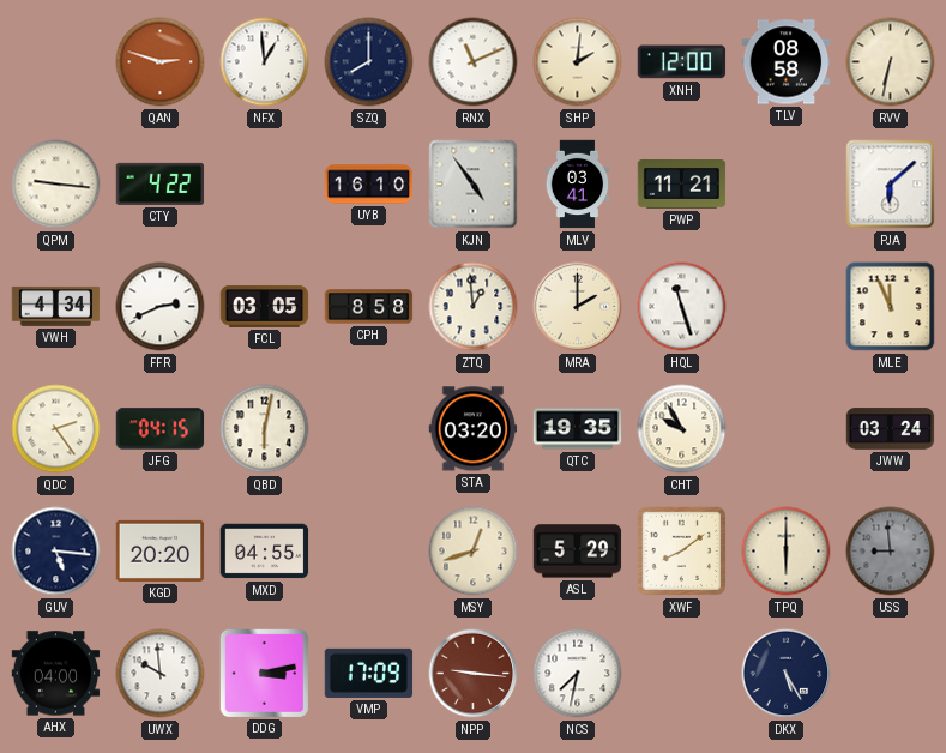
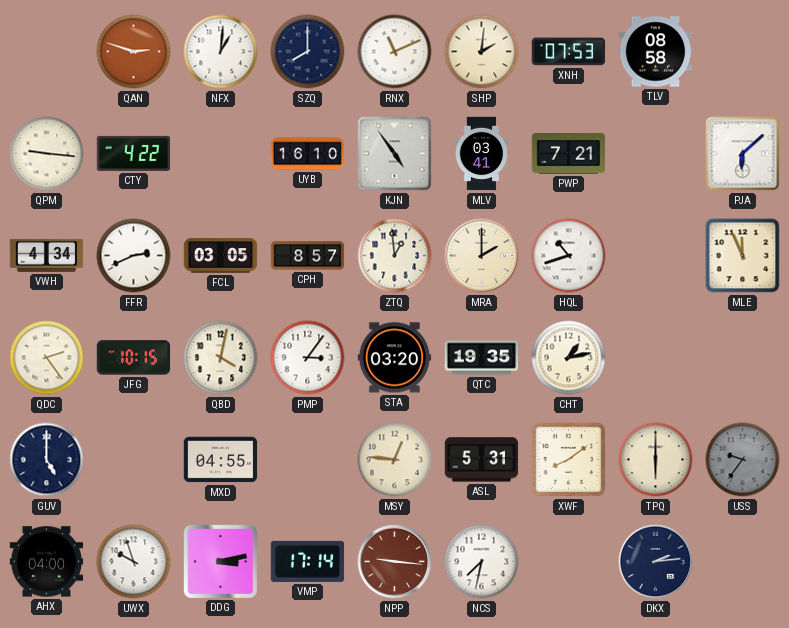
NFX: 12:59 -> 1:01 (221, 52)
XNH: 12:00 -> 07:53 (569, 52)
RVV: 6:32 -> none (891, 62)
PWP: 11:21 -> 7:21 (569, 154)
CPH: 8:58 -> 8:57 (308, 256)
HQL: 11:27 -> 10:42 (569, 256)
JFG: 04:15 -> 10:15 (134, 358)
QBD: 6:02 -> 4:02 (221, 358)
PMP: none -> 3:06 (308, 358)
CHT: 9:55 -> 1:13 (569, 358)
JWW: 03:24 -> none (891, 429)
GUV: 5:16 -> 5:00 (47, 460)
KGD: 20:20 -> none (161, 550)
MSY: 12:42 -> 12:46 (395, 460)
ASL: 5:29 -> 5:31 (482, 460)
USS: 8:59 -> 9:36 (743, 460)
UWX: 9:59 -> 9:57 (134, 562)
VMP: 17:09 -> 17:14 (308, 561)
DKX: 5:25 -> 2:14 (656, 562)
